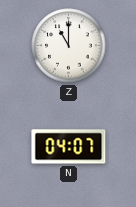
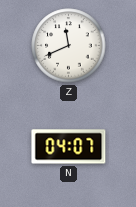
Z: 11:00 -> 11:41 (69, 46)
